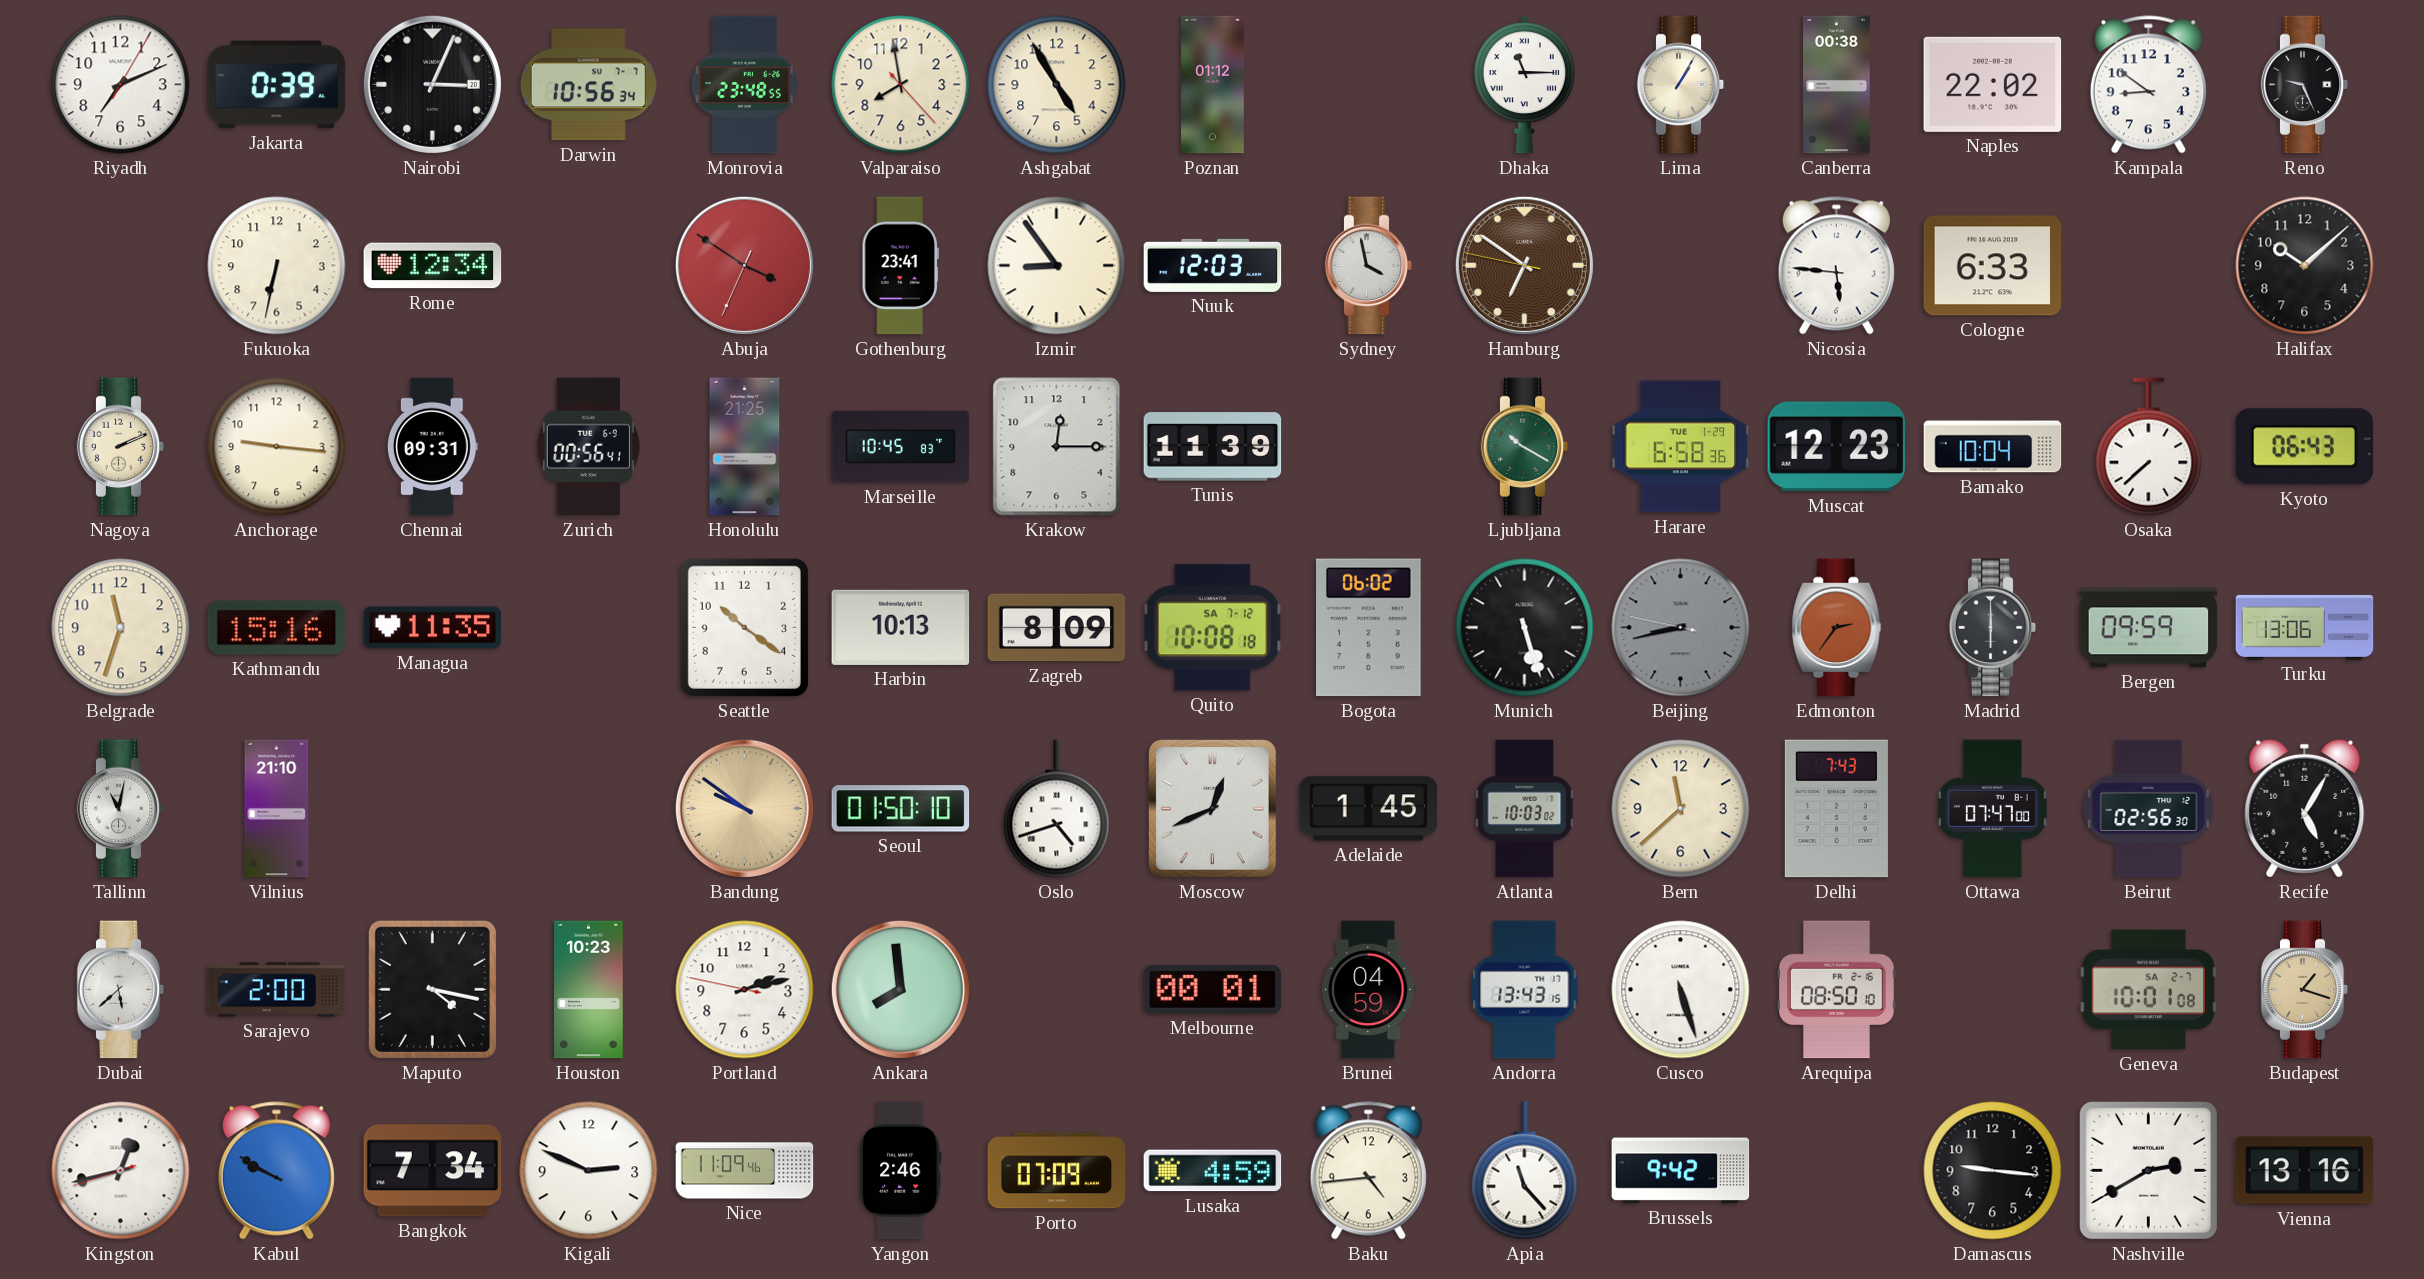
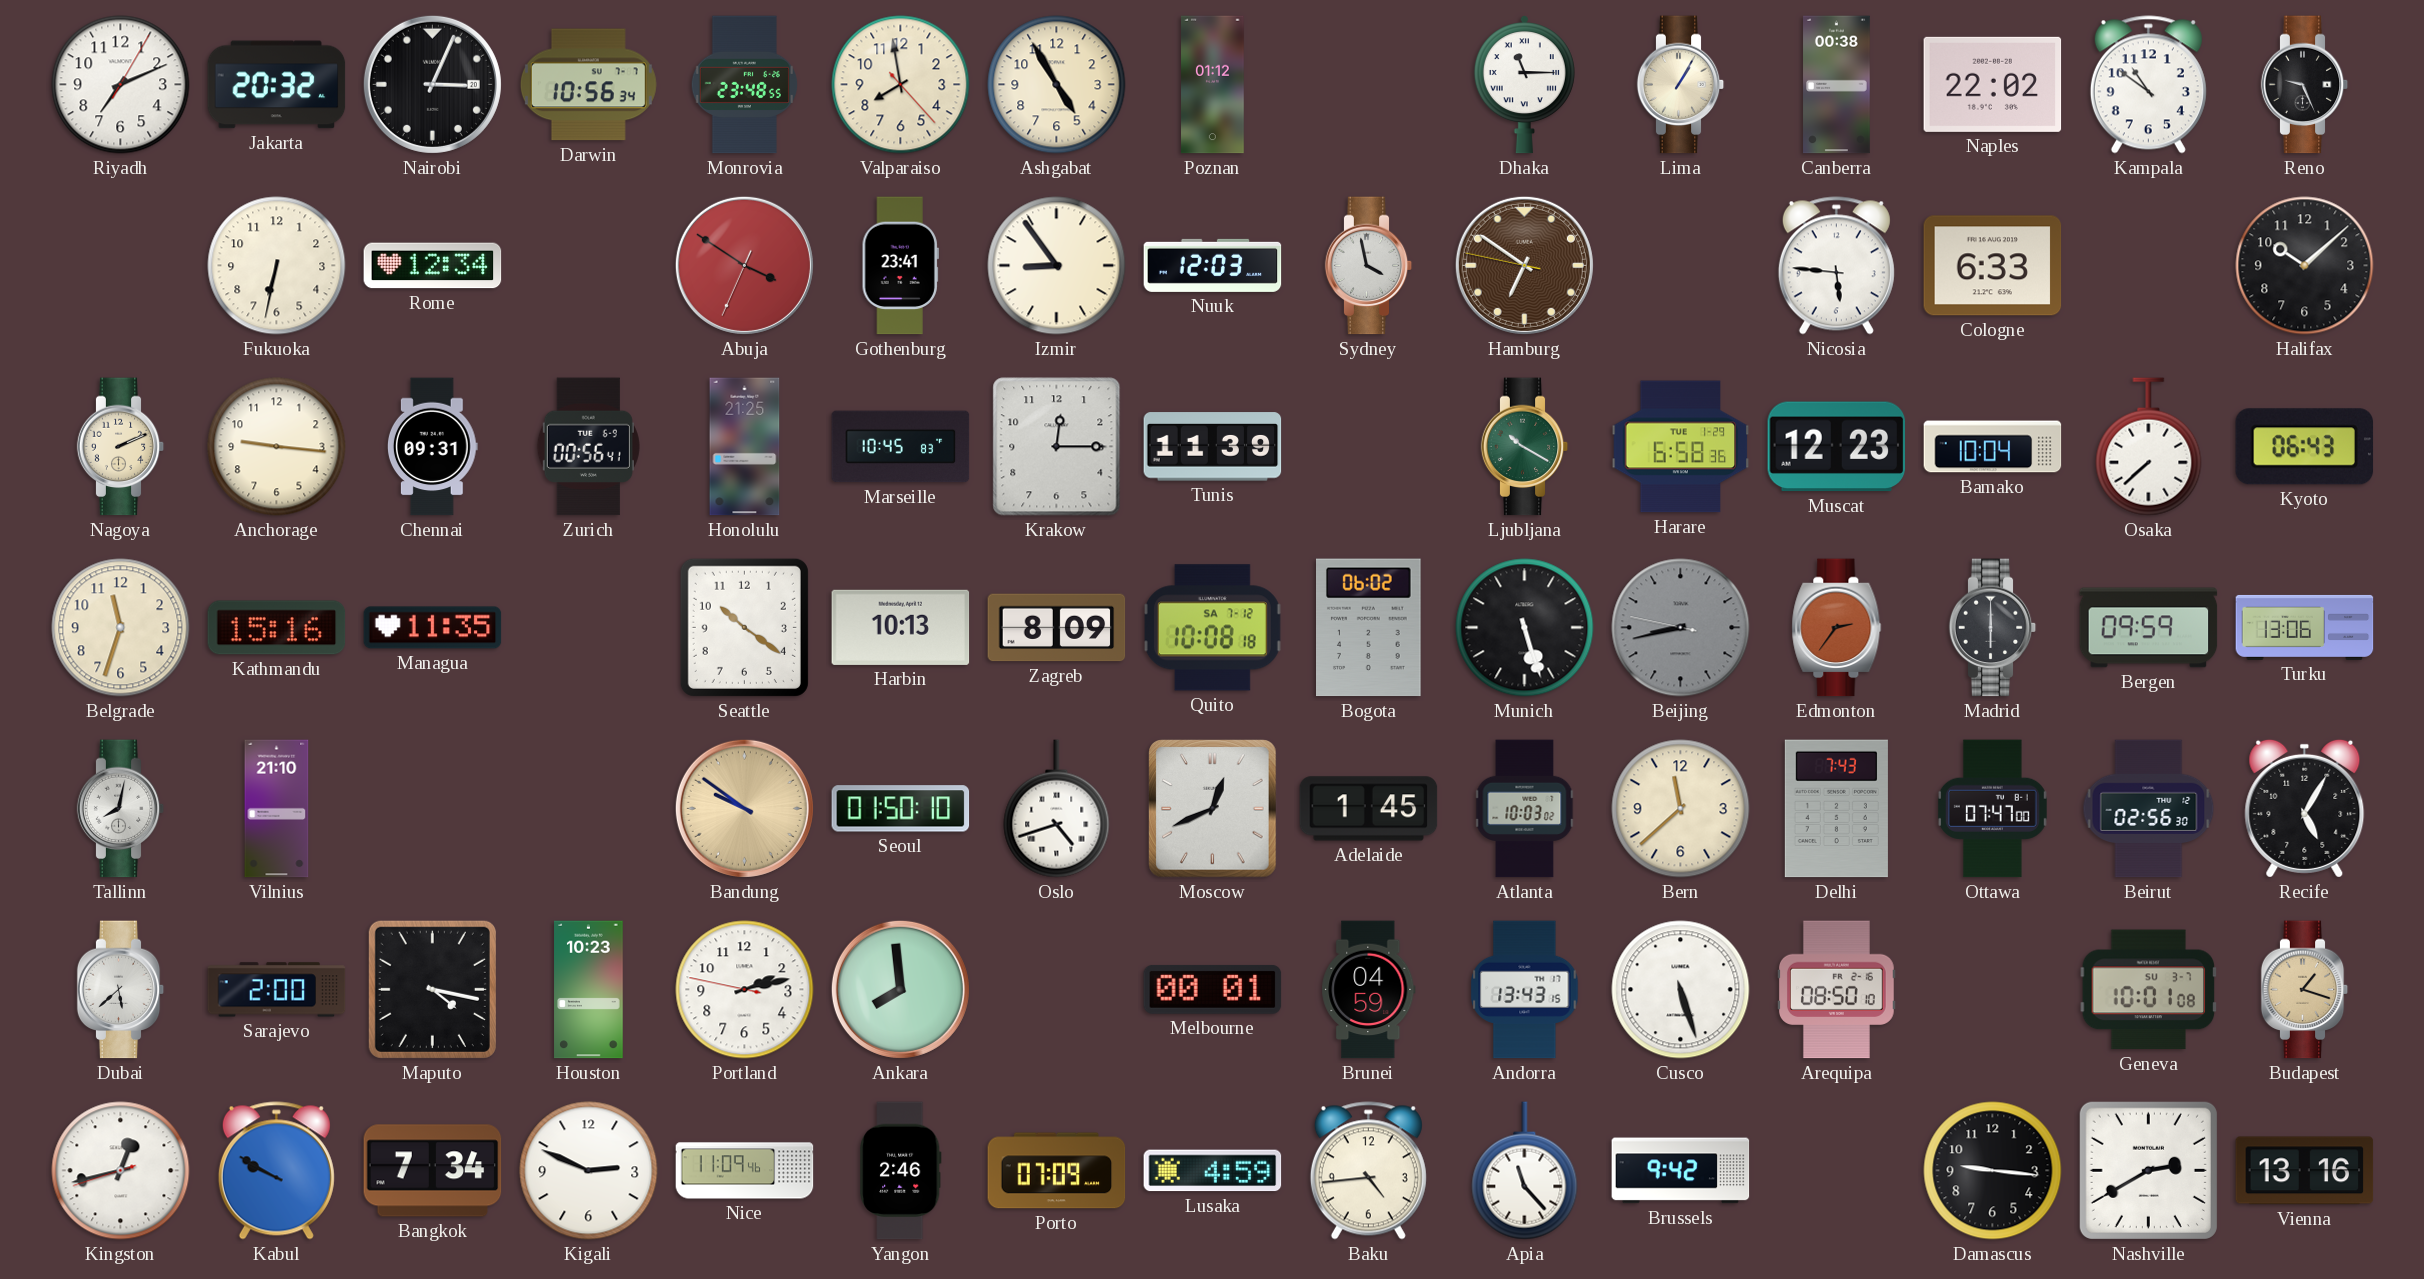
Jakarta: 0:39 -> 20:32 (277, 85)
Kampala: 8:51 -> 10:51 (2148, 85)
Tallinn: 11:02 -> 8:02 (121, 809)
Geneva date: SA 2-7 -> SU 3-7 (2149, 990)
